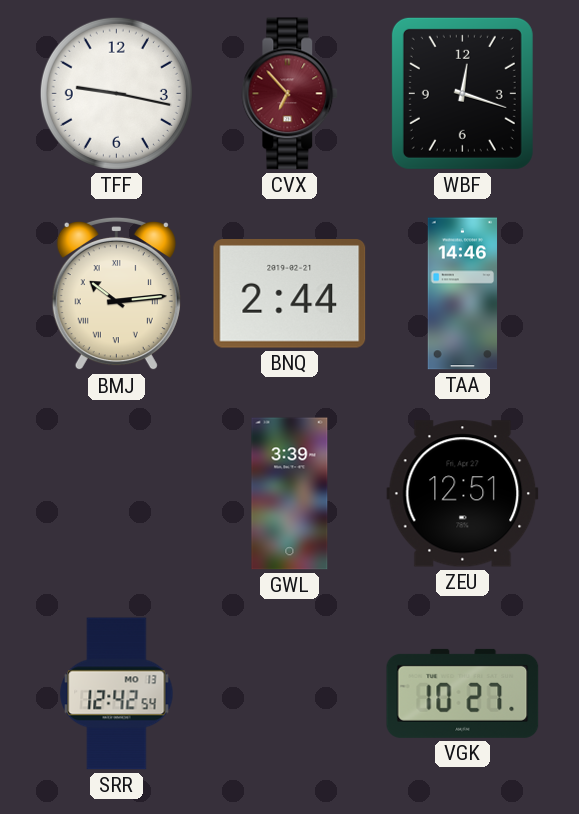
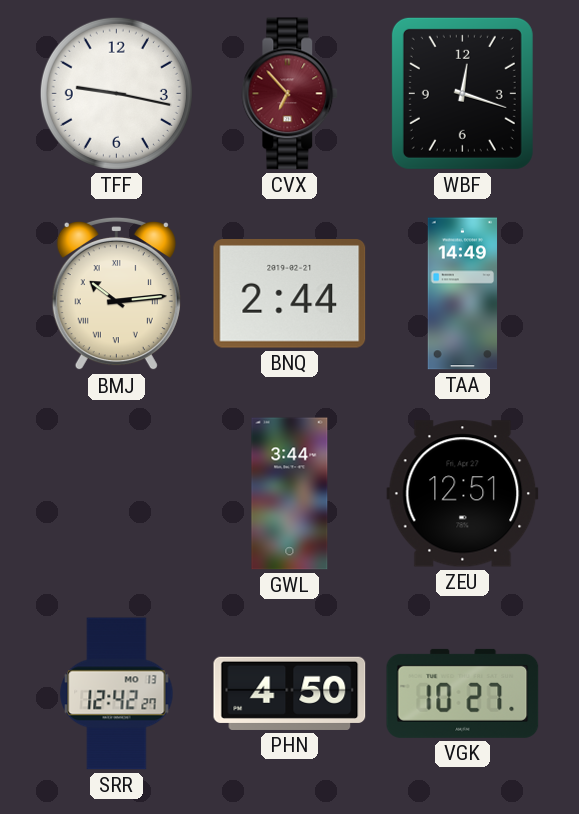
TAA: 14:46 -> 14:49 (463, 294)
GWL: 3:39 -> 3:44 (290, 494)
SRR: 12:42:54 -> 12:42:27 (117, 694)
PHN: none -> 4:50 (290, 693)
